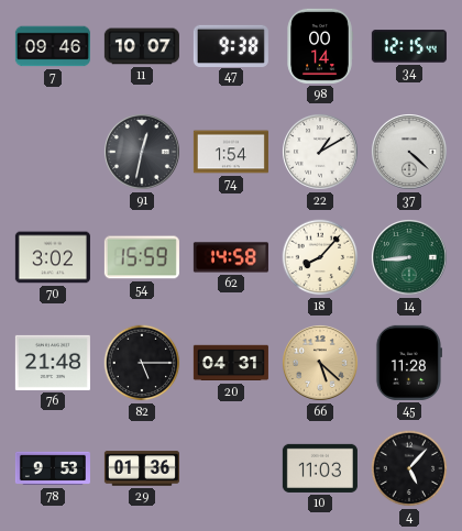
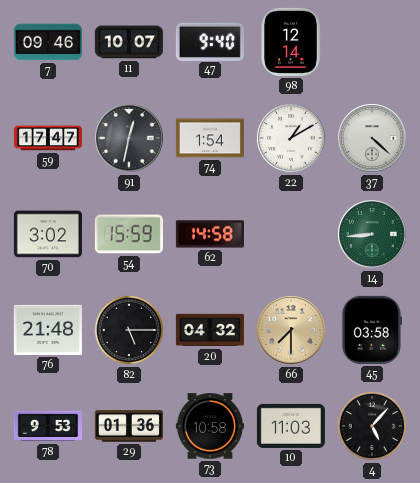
47: 9:38 -> 9:40 (210, 41)
98: 00:14 -> 12:14 (291, 42)
34: 12:15 -> none (409, 46)
59: none -> 17:47 (48, 138)
18: 8:07 -> none (320, 257)
20: 04:31 -> 04:32 (210, 330)
66: 5:22 -> 7:30 (292, 331)
45: 11:28 -> 03:58 (371, 330)
73: none -> 10:58 (210, 426)
